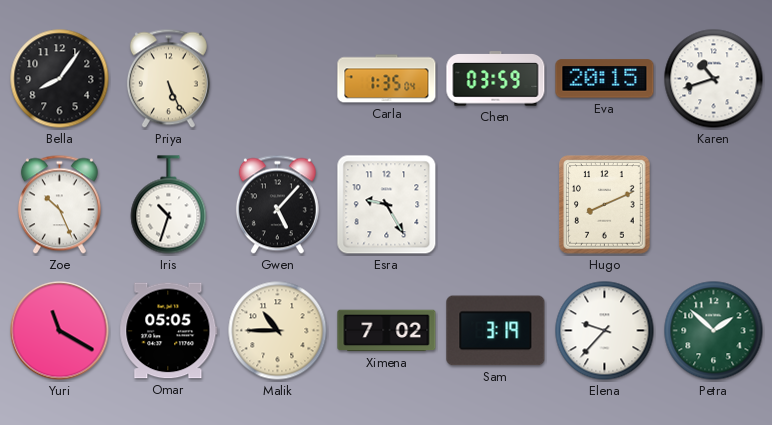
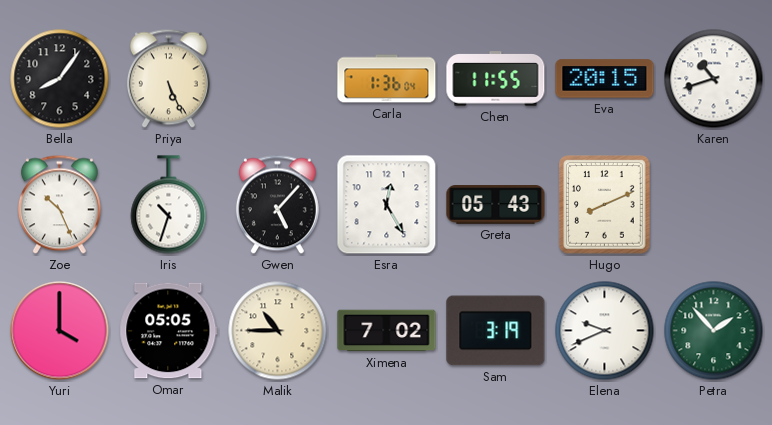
Carla: 1:35 -> 1:36 (387, 79)
Chen: 03:59 -> 11:55 (496, 79)
Esra: 9:25 -> 12:25 (387, 205)
Greta: none -> 05:43 (496, 205)
Yuri: 11:20 -> 4:00 (60, 331)
Elena: 9:37 -> 9:41 (605, 331)
Petra: 1:52 -> 1:53 (714, 331)
